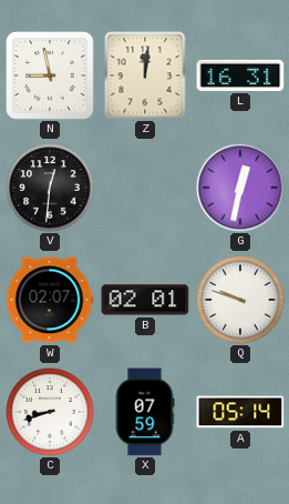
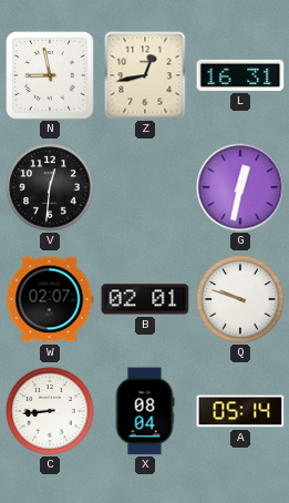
Z: 12:01 -> 12:43 (145, 75)
C: 8:42 -> 8:44 (50, 411)
X: 07:59 -> 08:04 (145, 411)
